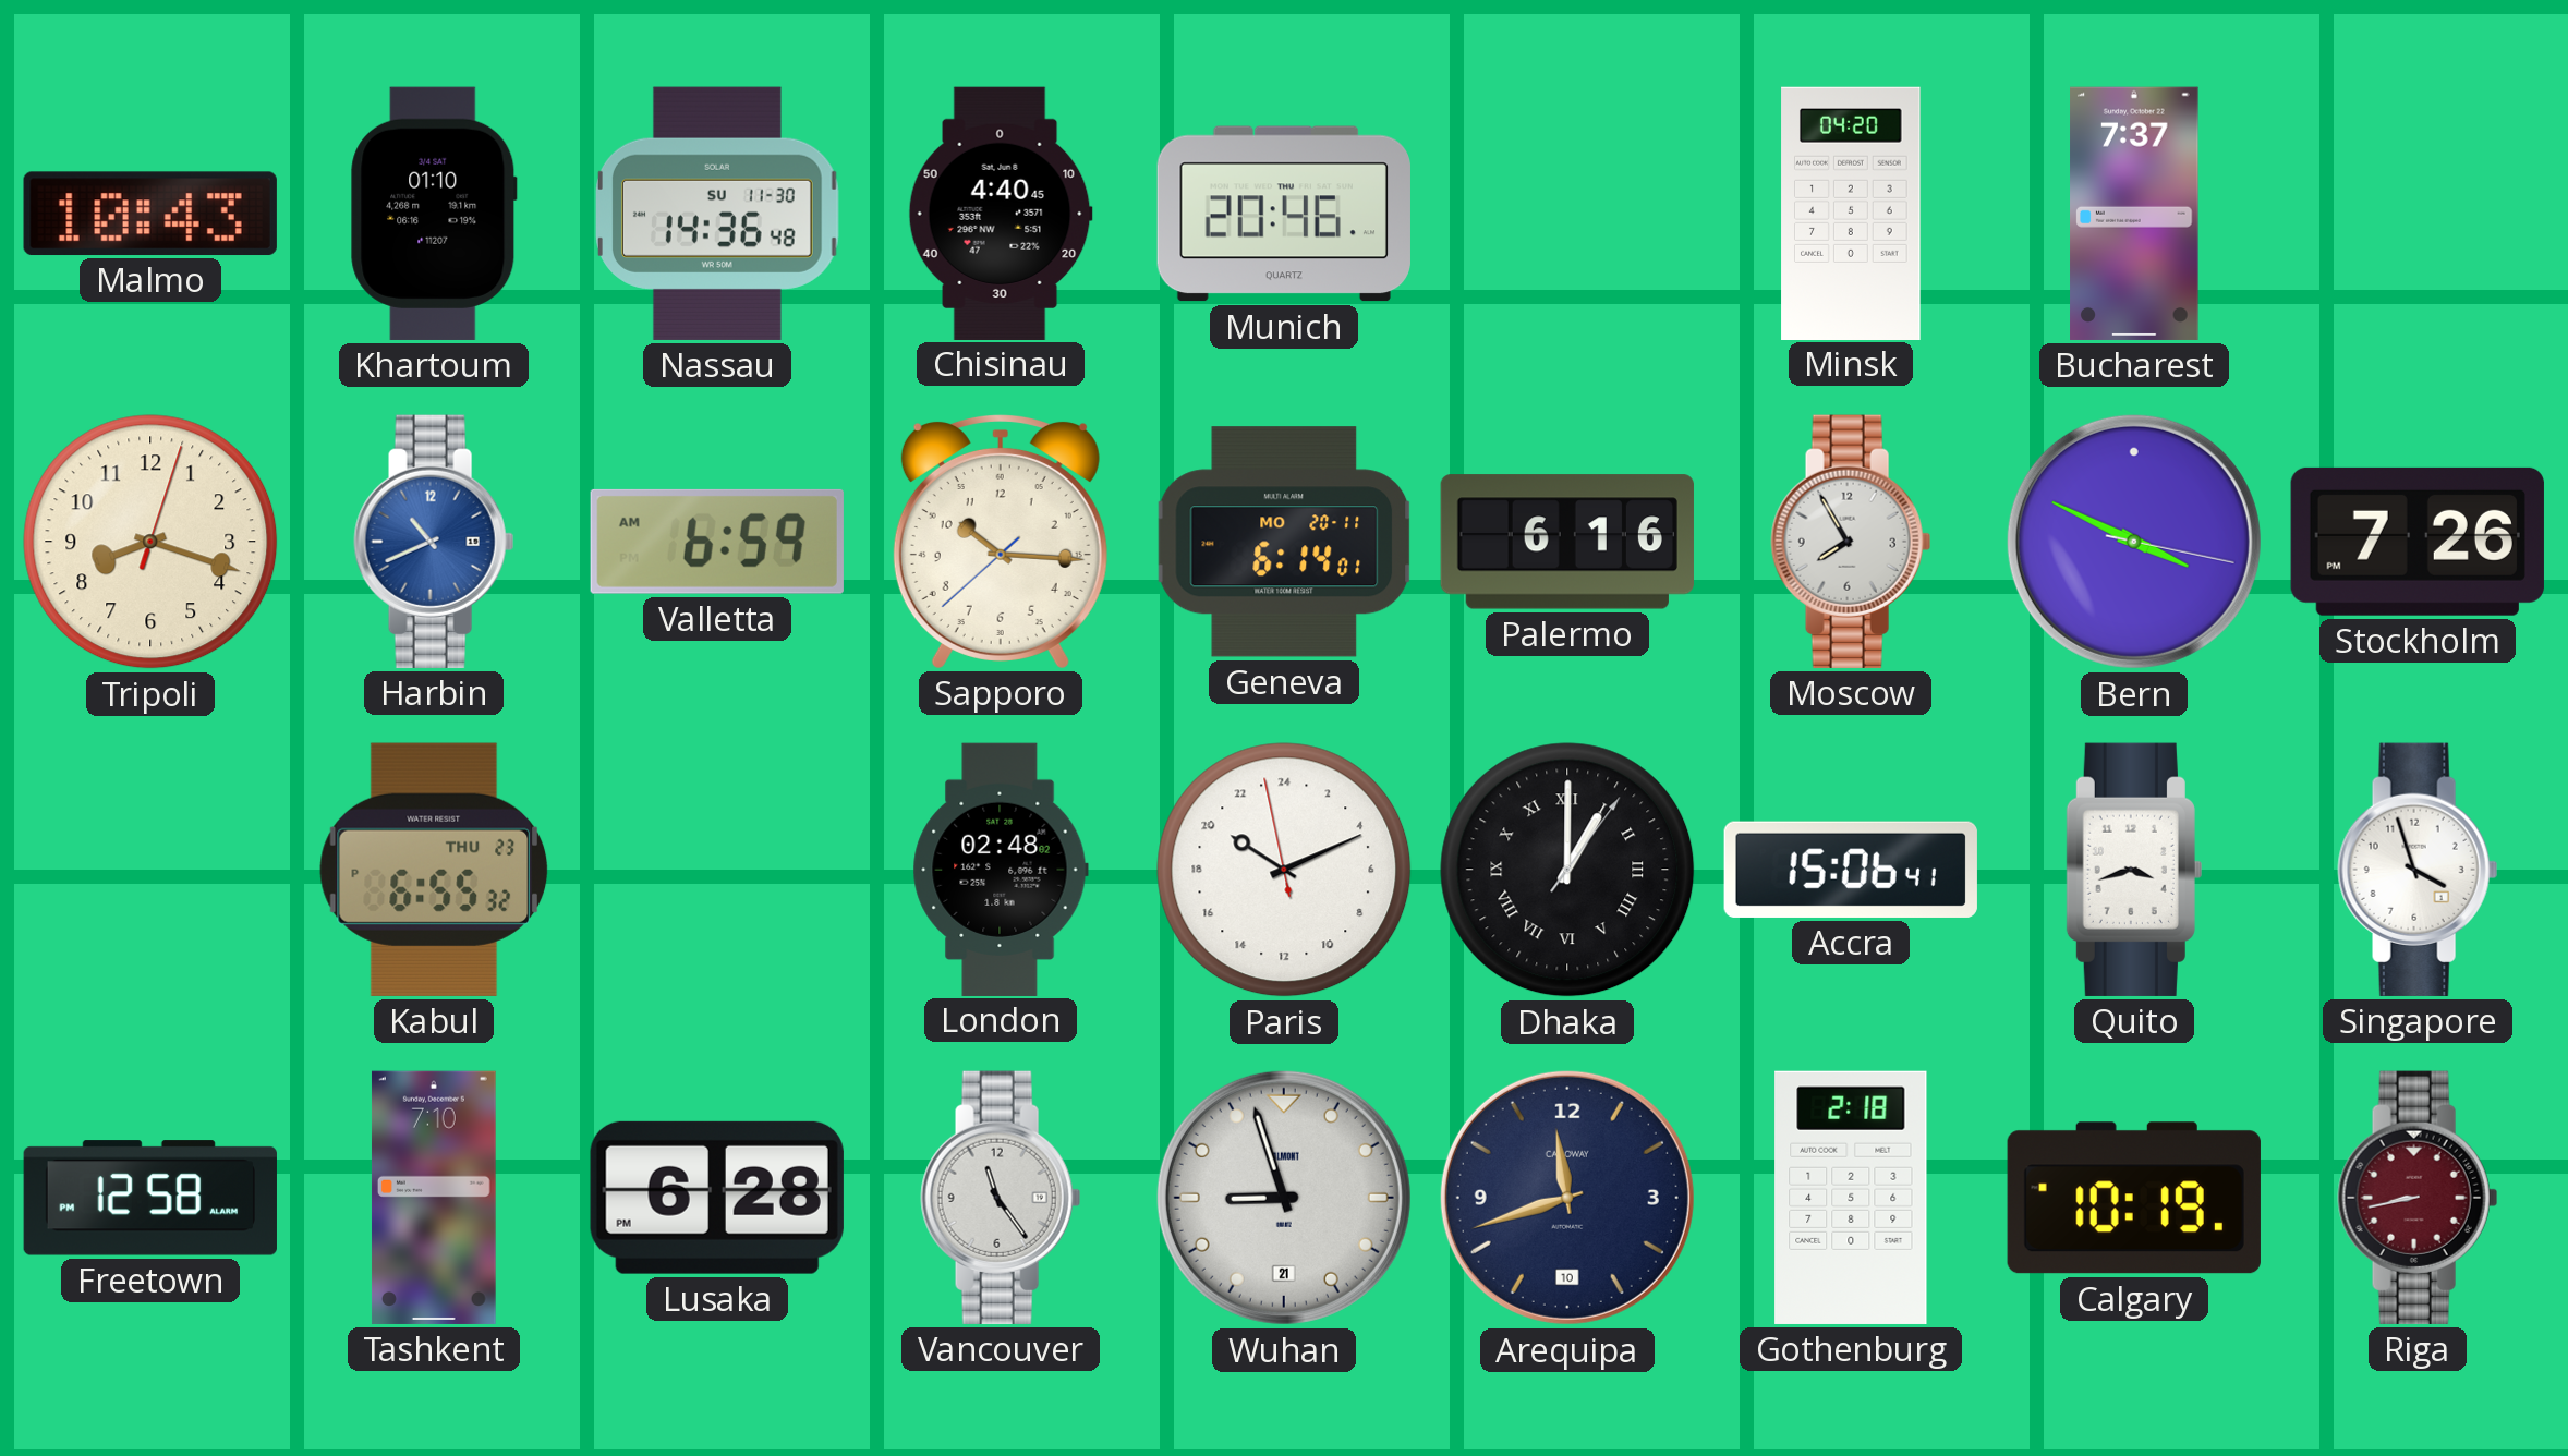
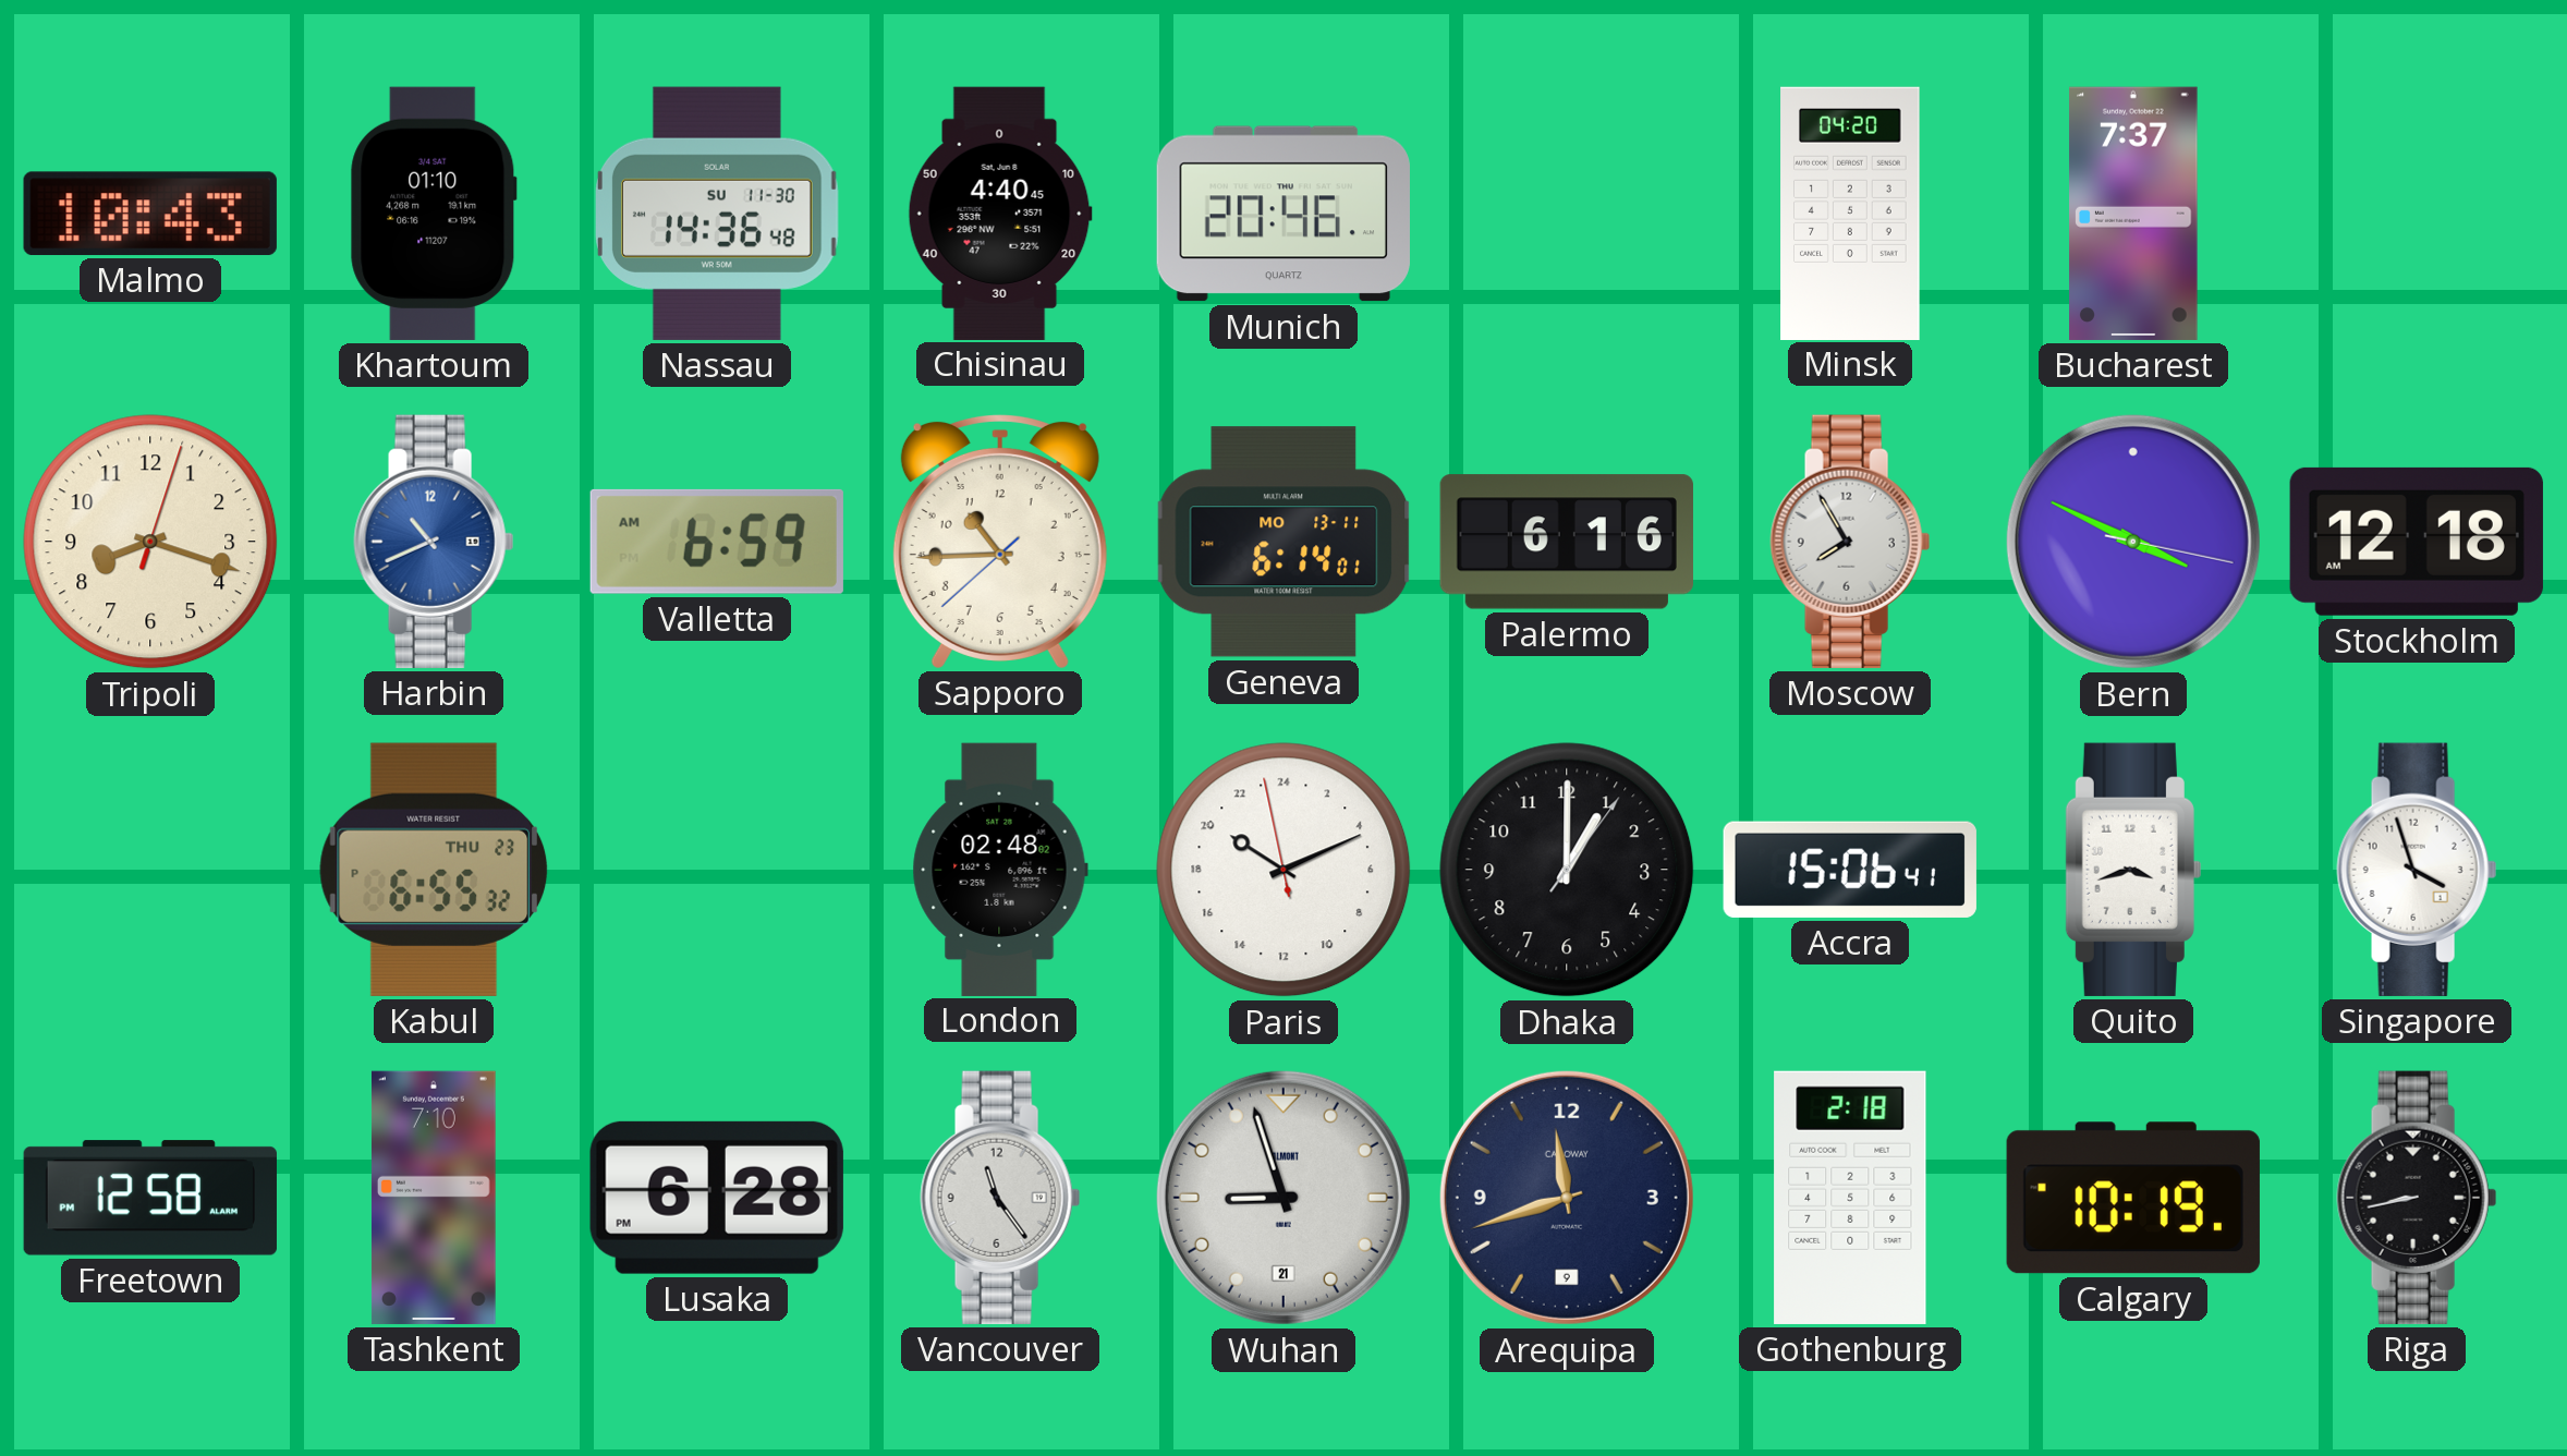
Sapporo: 10:15 -> 10:44 (1000, 541)
Geneva date: MO 20-11 -> MO 13-11 (1283, 542)
Stockholm: 7:26 -> 12:18 (2417, 542)
Dhaka numerals: Roman -> Arabic (1567, 870)
Arequipa date: 10 -> 9 (1567, 1198)
Riga dial: burgundy -> black (2417, 1198)
